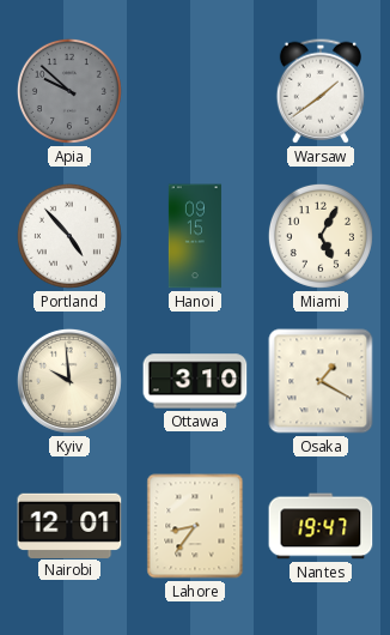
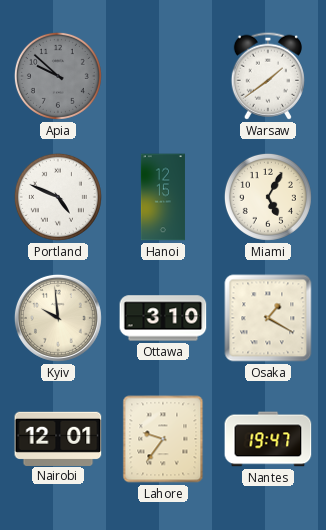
Portland: 4:53 -> 4:49 (58, 197)
Hanoi: 09:15 -> 12:15 (163, 197)
Lahore: 8:36 -> 9:36 (163, 439)
